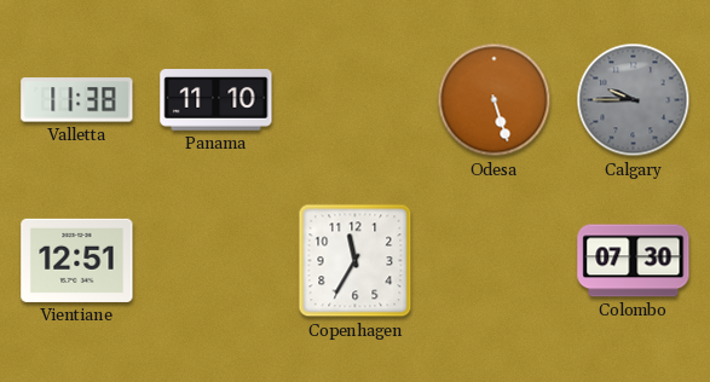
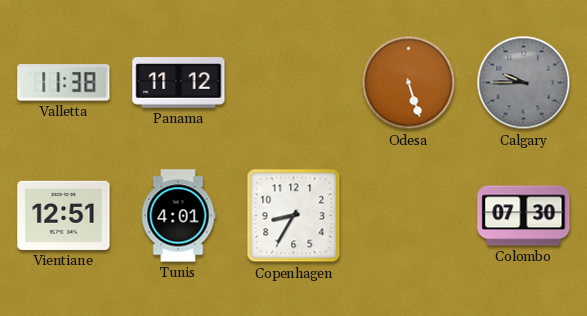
Panama: 11:10 -> 11:12 (179, 83)
Tunis: none -> 4:01 (178, 216)
Copenhagen: 11:35 -> 8:35 (294, 216)
